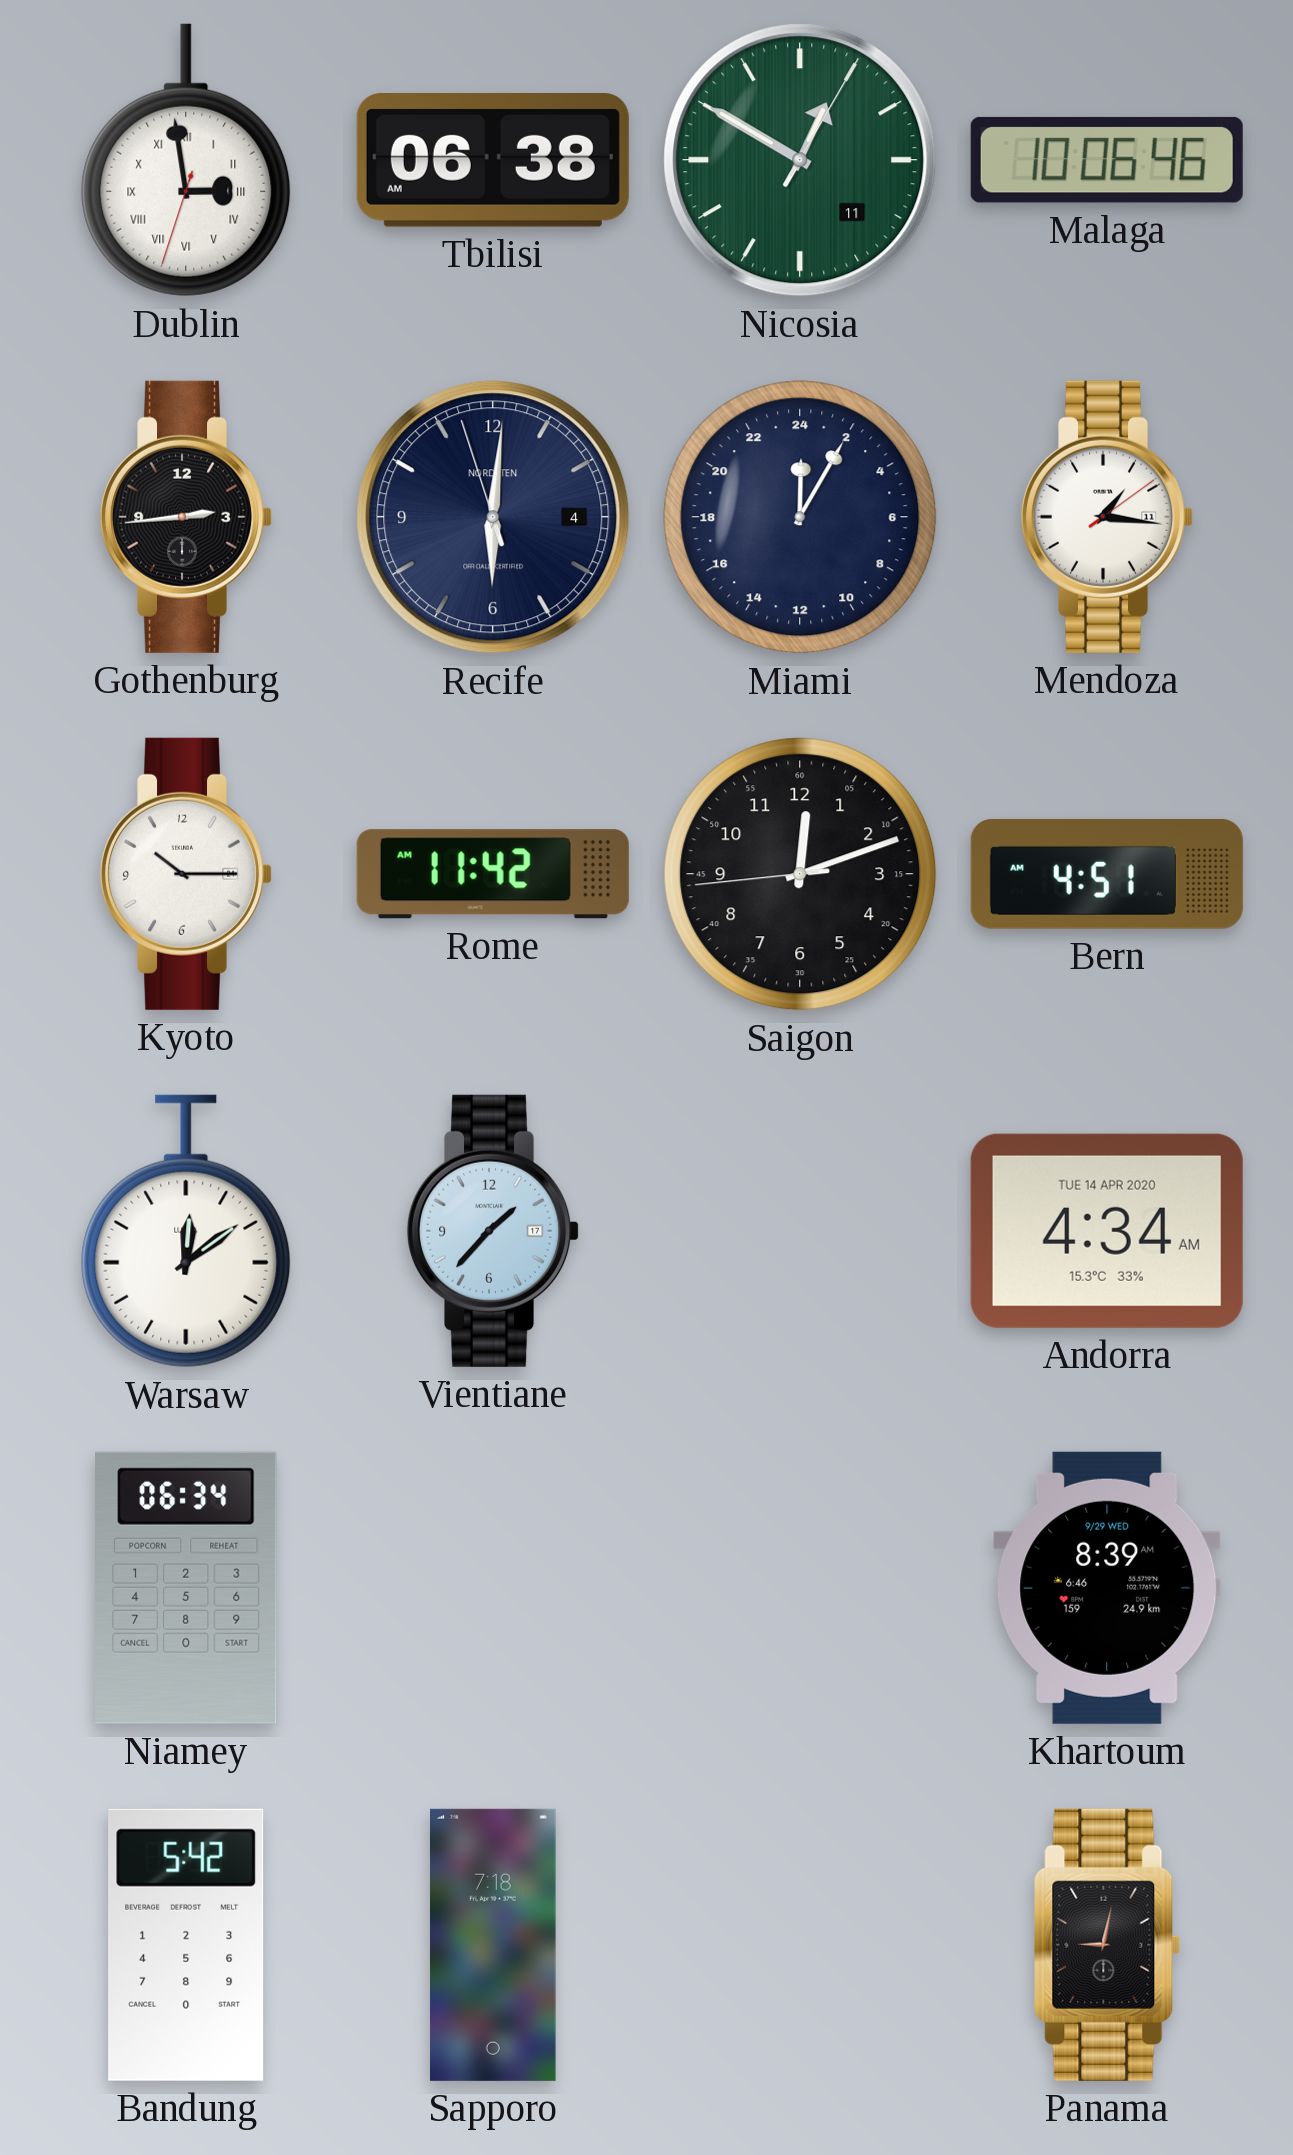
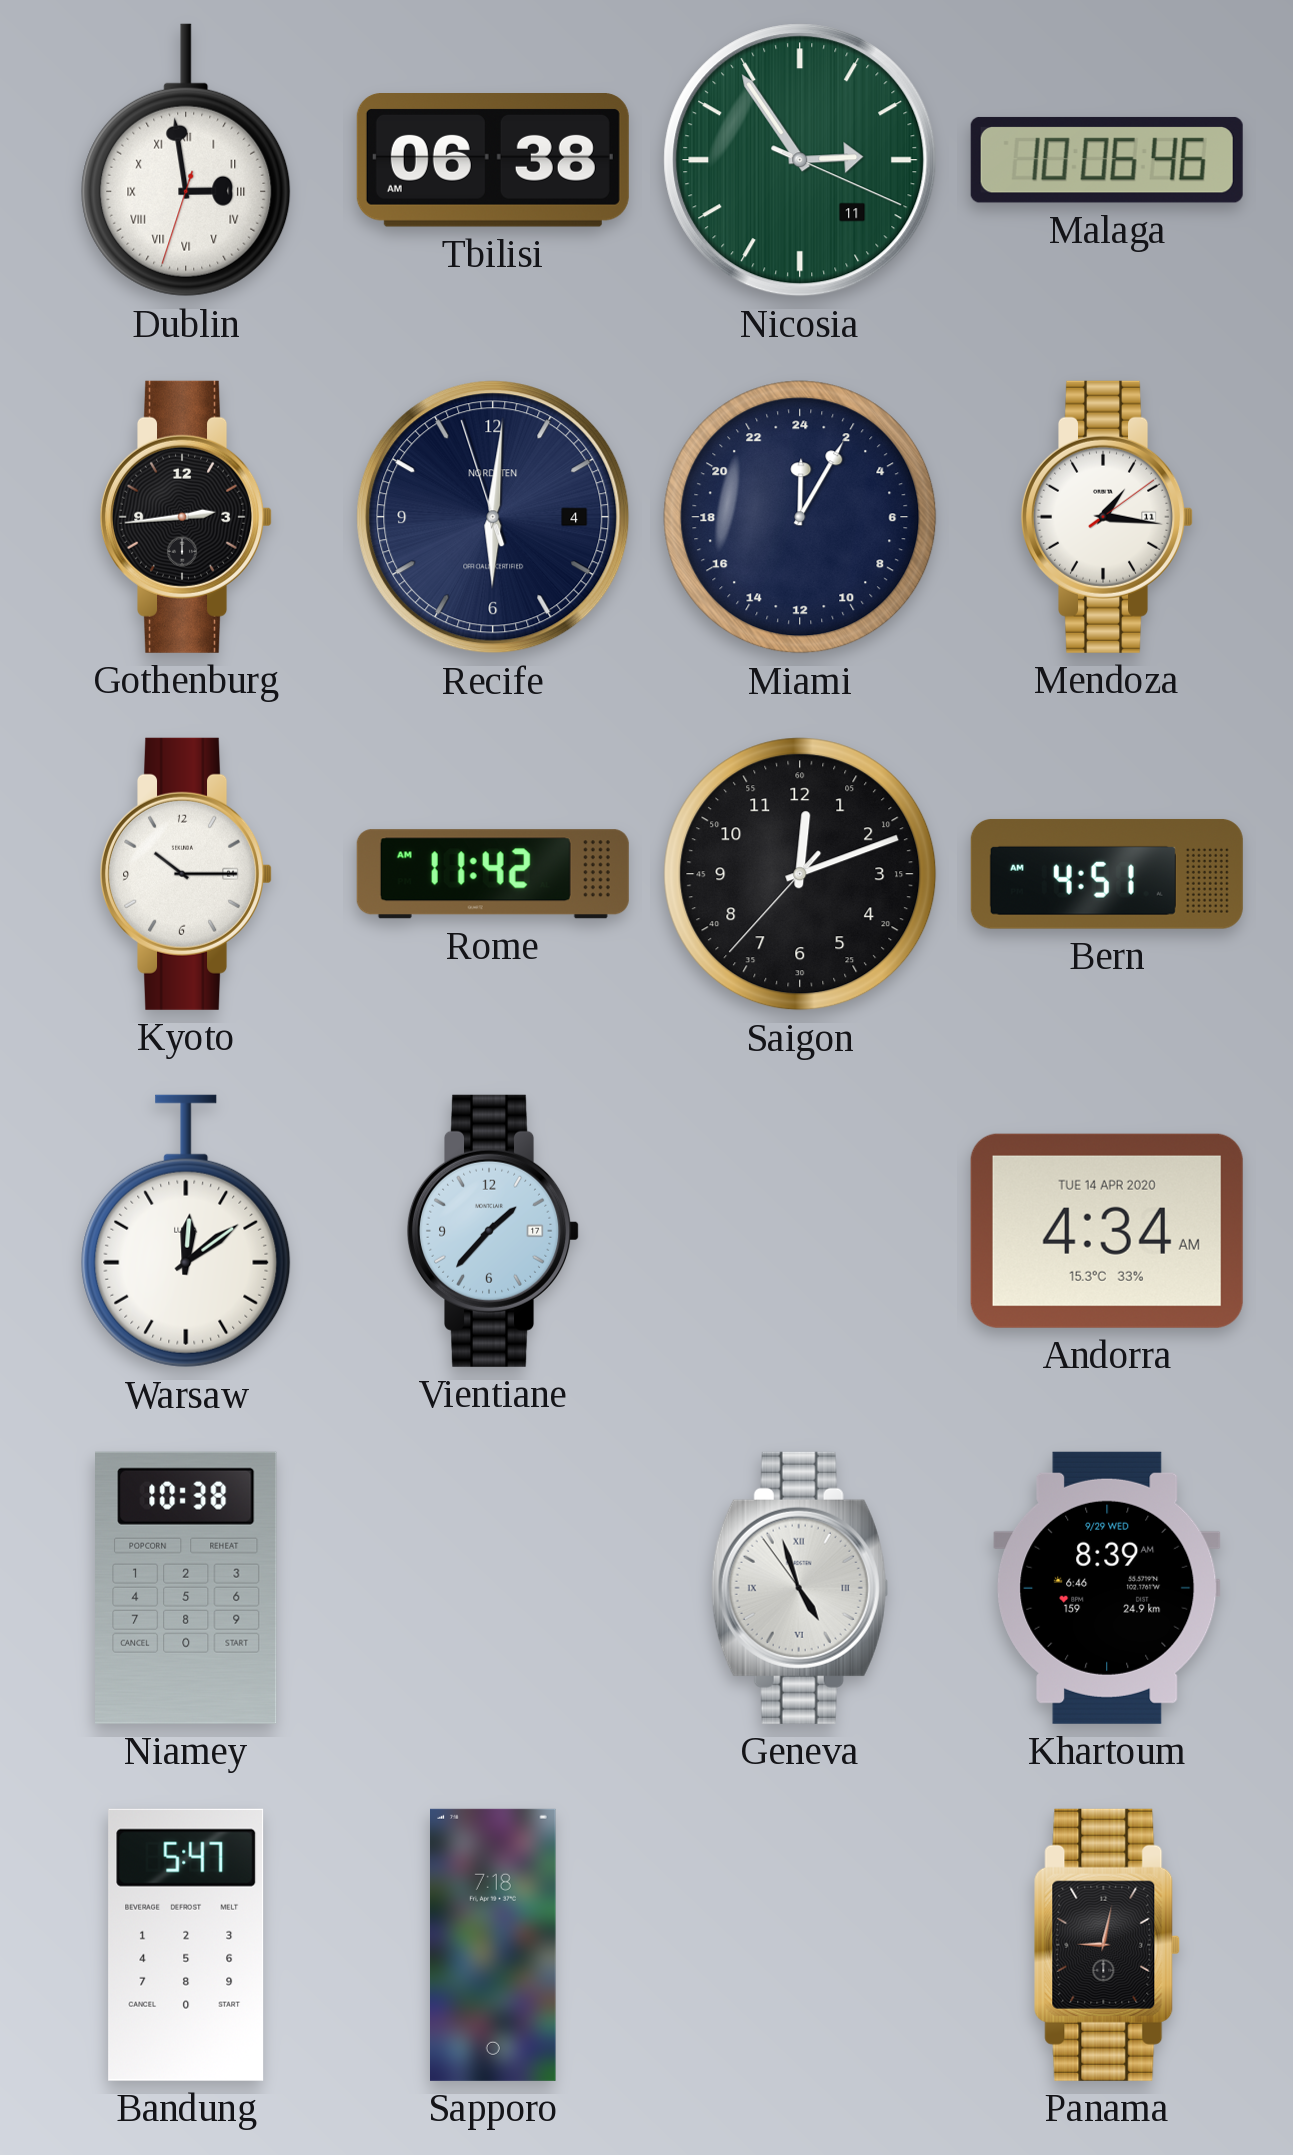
Nicosia: 12:50 -> 2:54 (800, 160)
Saigon: 12:11:44 -> 12:11:37 (800, 874)
Niamey: 06:34 -> 10:38 (187, 1588)
Geneva: none -> 4:56 (800, 1588)
Bandung: 5:42 -> 5:47 (186, 1945)
